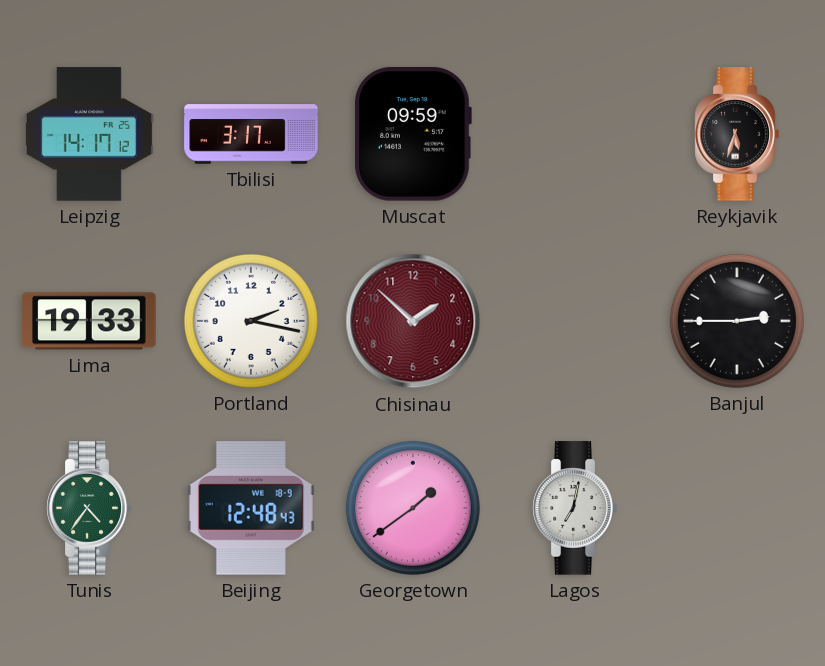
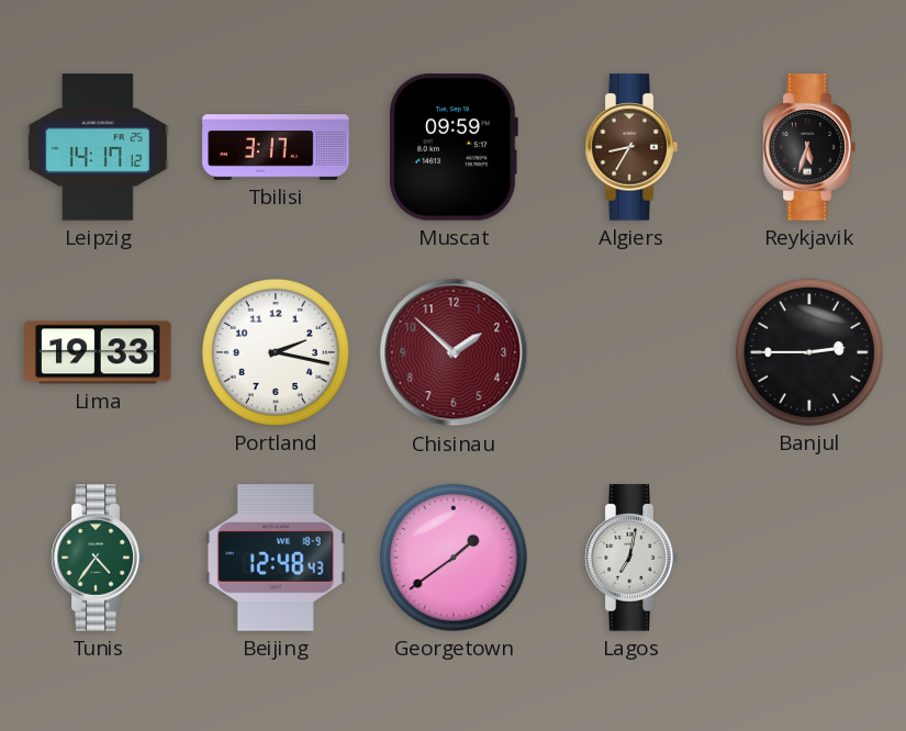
Algiers: none -> 8:35 (631, 147)
